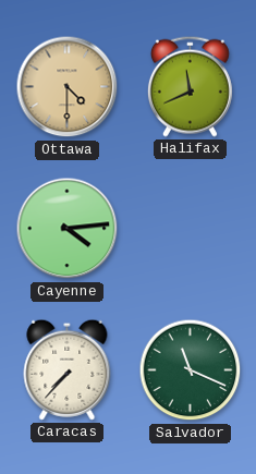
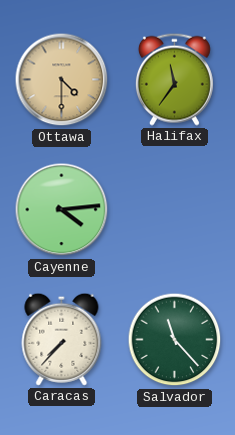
Halifax: 11:41 -> 11:36 (174, 79)
Salvador: 11:19 -> 11:23 (175, 340)
